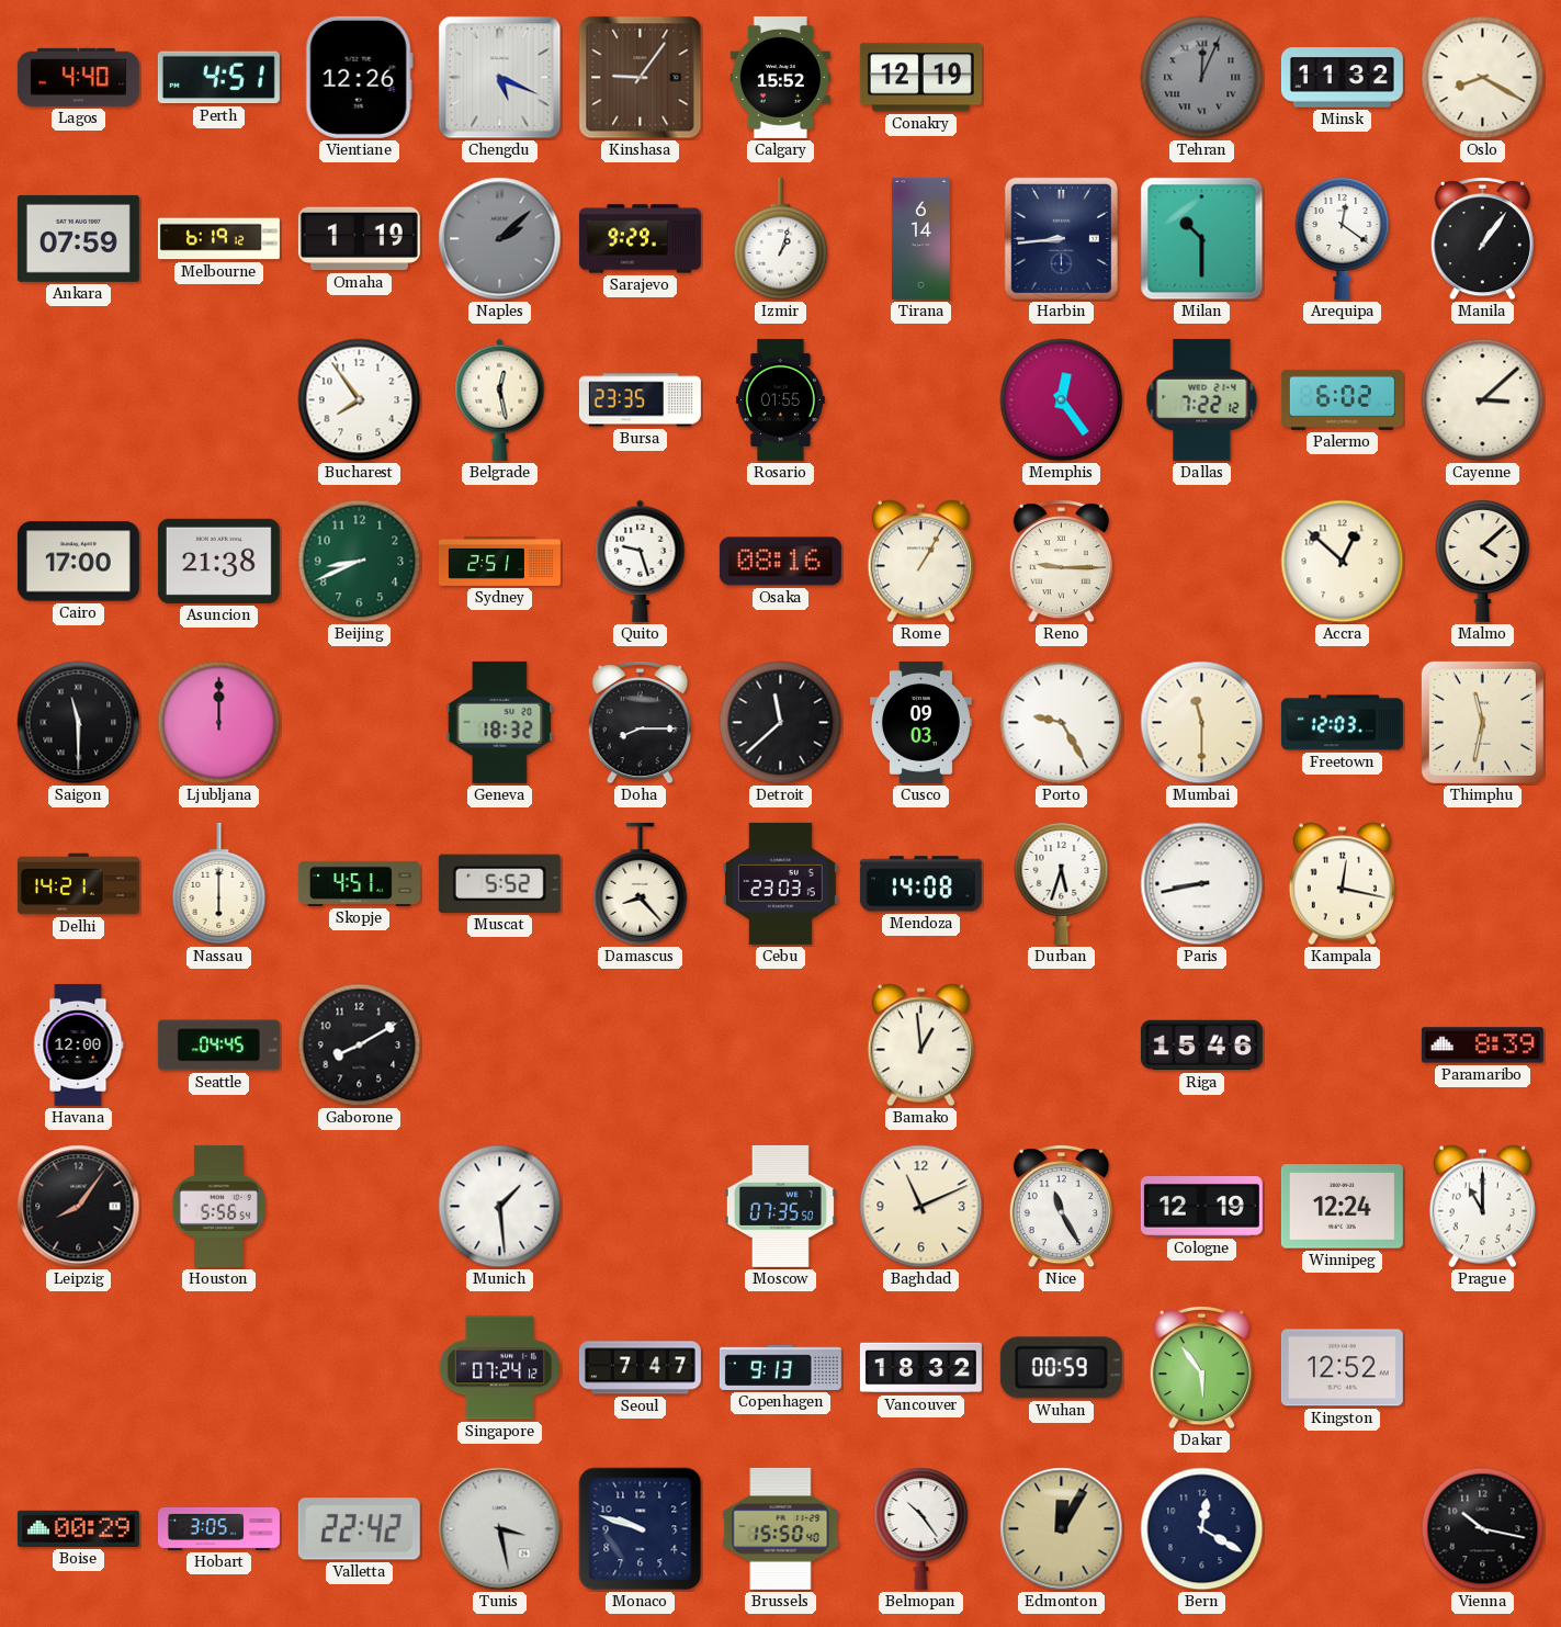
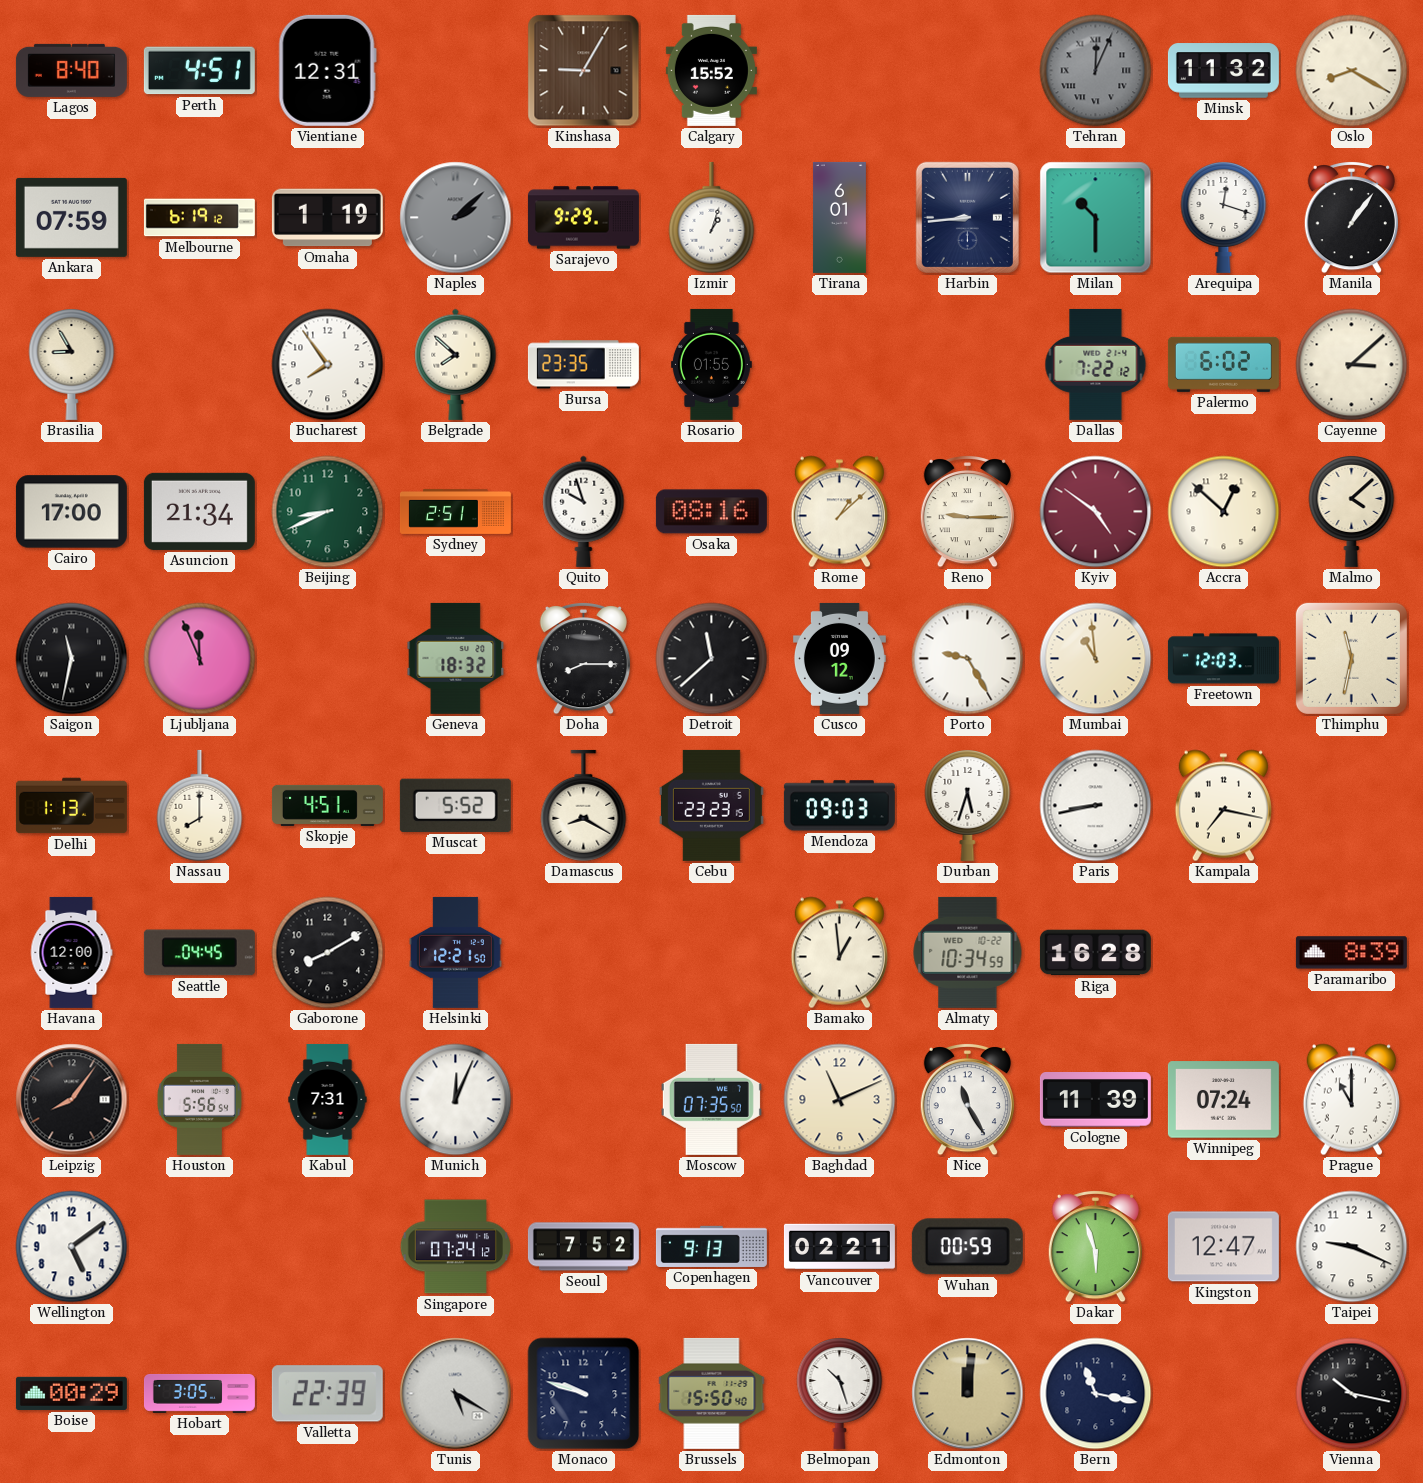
Lagos: 4:40 -> 8:40 (71, 70)
Vientiane: 12:26 -> 12:31 (327, 70)
Chengdu: 5:19 -> none (500, 78)
Kinshasa: 9:06 -> 9:05 (584, 71)
Conakry: 12:19 -> none (920, 78)
Tirana: 6:14 -> 6:01 (839, 217)
Arequipa: 12:21 -> 12:18 (1224, 218)
Brasilia: none -> 8:55 (72, 365)
Belgrade: 12:28 -> 7:52 (456, 364)
Memphis: 12:24 -> none (1062, 400)
Asuncion: 21:38 -> 21:34 (199, 511)
Quito: 9:27 -> 9:57 (584, 511)
Rome: 1:05 -> 1:08 (839, 512)
Kyiv: none -> 4:51 (1096, 512)
Saigon: 11:30 -> 11:32 (72, 659)
Ljubljana: 12:00 -> 11:56 (200, 659)
Cusco: 09:03 -> 09:12 (839, 658)
Mumbai: 11:30 -> 10:59 (1096, 659)
Delhi: 14:21 -> 1:13 (71, 806)
Nassau: 6:00 -> 8:00 (200, 806)
Damascus: 8:23 -> 8:20 (584, 806)
Cebu: 23:03 -> 23:23 (711, 805)
Mendoza: 14:08 -> 09:03 (839, 806)
Kampala: 12:17 -> 7:17 (1223, 806)
Helsinki: none -> 12:21 (455, 952)
Almaty: none -> 10:34 (968, 952)
Riga: 15:46 -> 16:28 (1095, 953)
Kabul: none -> 7:31 (328, 1099)
Munich: 1:29 -> 12:04 (456, 1100)
Cologne: 12:19 -> 11:39 (1095, 1100)
Winnipeg: 12:24 -> 07:24 (1223, 1100)
Wellington: none -> 5:09 (72, 1247)
Seoul: 7:47 -> 7:52 (583, 1247)
Vancouver: 18:32 -> 02:21 (839, 1247)
Dakar: 5:54 -> 5:57 (1095, 1247)
Kingston: 12:52 -> 12:47 (1223, 1247)
Taipei: none -> 9:19 (1352, 1247)
Valletta: 22:42 -> 22:39 (327, 1394)
Tunis: 3:28 -> 5:20 (456, 1394)
Belmopan: 10:24 -> 10:27 (840, 1394)
Edmonton: 12:05 -> 12:01 (968, 1394)
Bern: 12:20 -> 11:17 (1096, 1394)
